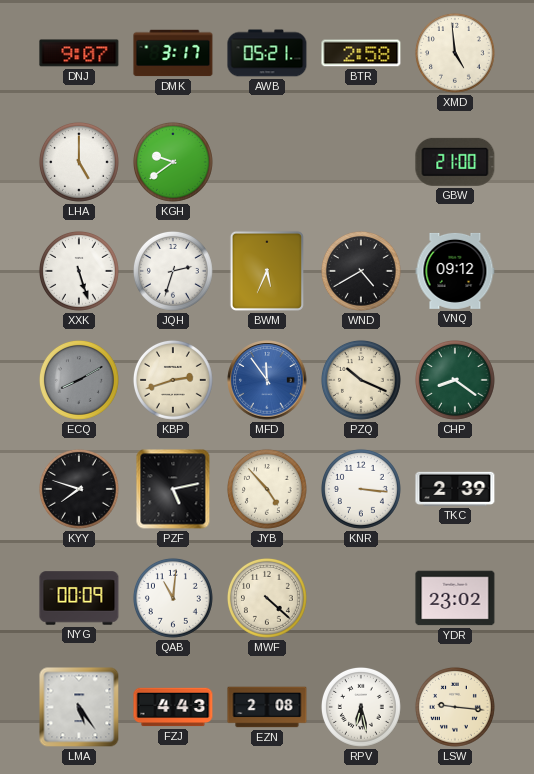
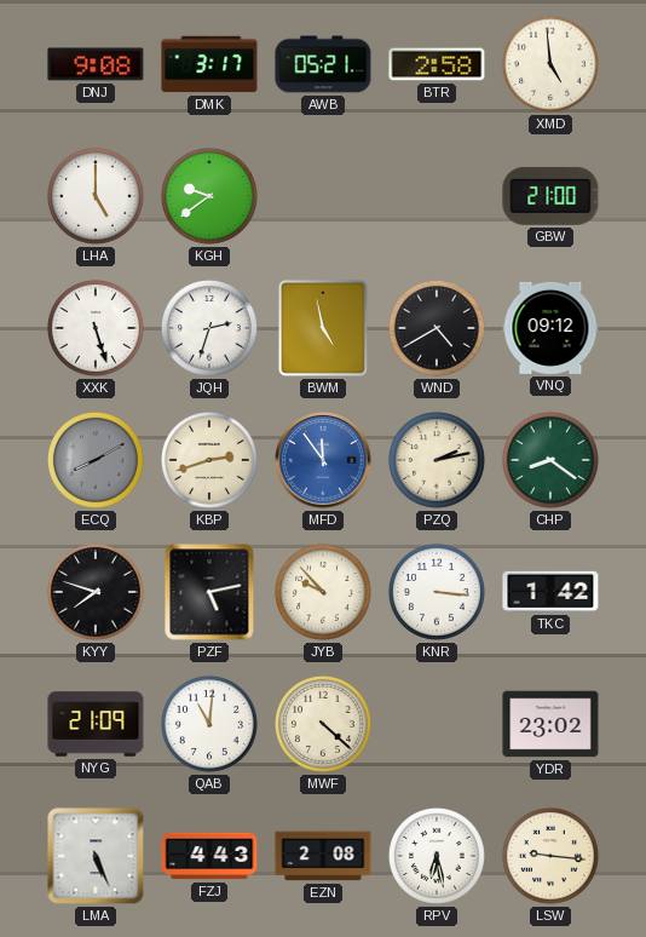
DNJ: 9:07 -> 9:08 (96, 64)
BWM: 5:34 -> 4:58 (323, 328)
PZQ: 10:19 -> 2:13 (437, 460)
JYB: 4:53 -> 9:53 (323, 592)
TKC: 2:39 -> 1:42 (550, 592)
NYG: 00:09 -> 21:09 (96, 724)
LMA: 5:24 -> 5:26 (96, 856)
